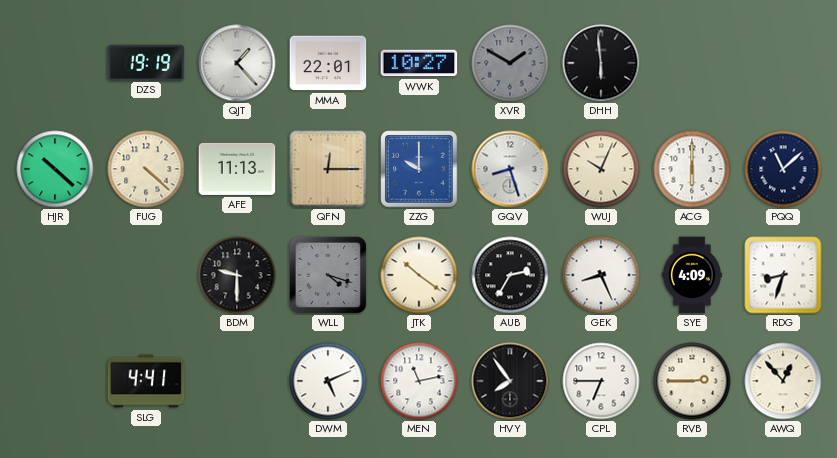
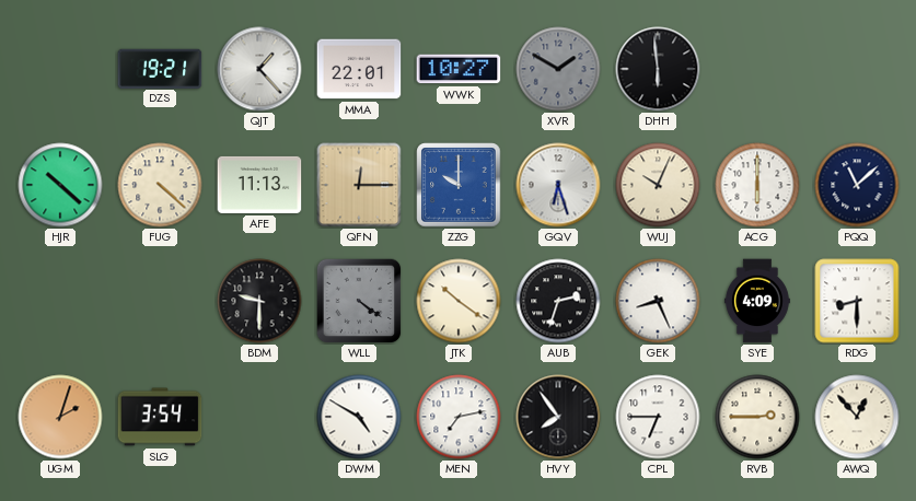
DZS: 19:19 -> 19:21 (160, 68)
GQV: 8:27 -> 6:27 (558, 185)
WLL: 4:18 -> 4:21 (359, 301)
AUB: 2:35 -> 2:33 (558, 301)
RDG: 8:33 -> 8:30 (857, 301)
UGM: none -> 2:03 (60, 417)
SLG: 4:41 -> 3:54 (160, 417)
DWM: 5:11 -> 4:50 (359, 417)
MEN: 11:13 -> 7:13 (459, 417)
